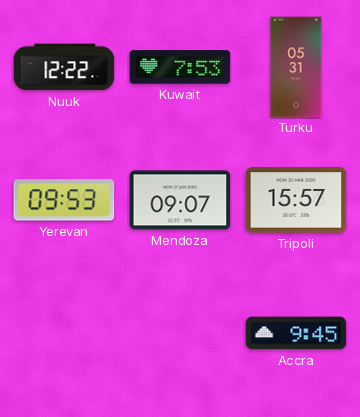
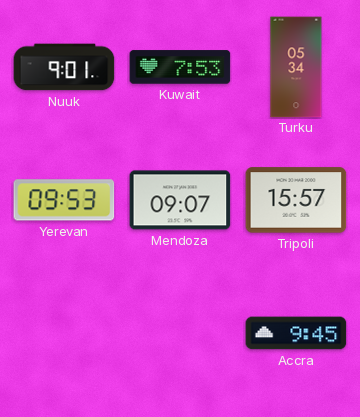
Nuuk: 12:22 -> 9:01 (64, 67)
Turku: 05:31 -> 05:34 (296, 67)
